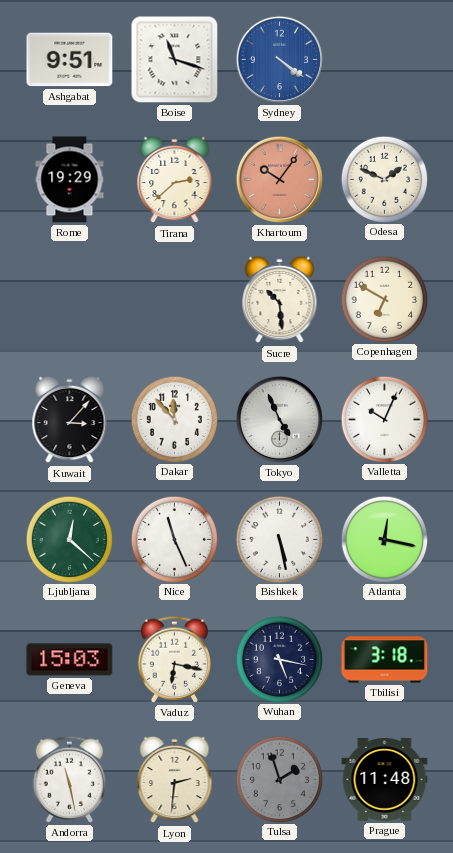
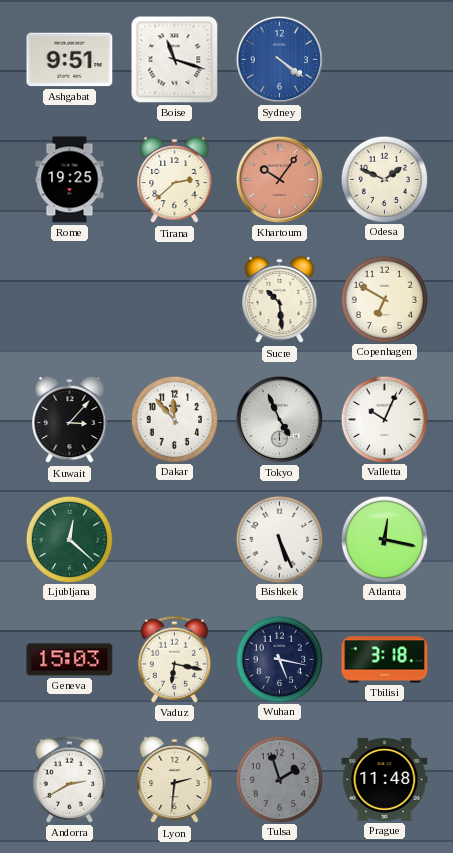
Rome: 19:29 -> 19:25 (70, 180)
Nice: 11:26 -> none (174, 539)
Bishkek: 5:28 -> 5:26 (279, 539)
Andorra: 11:28 -> 2:40 (69, 779)
